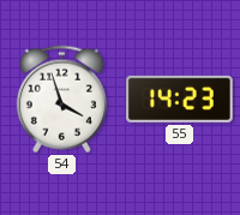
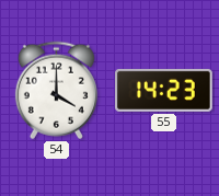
54: 3:57 -> 4:00 (56, 91)
